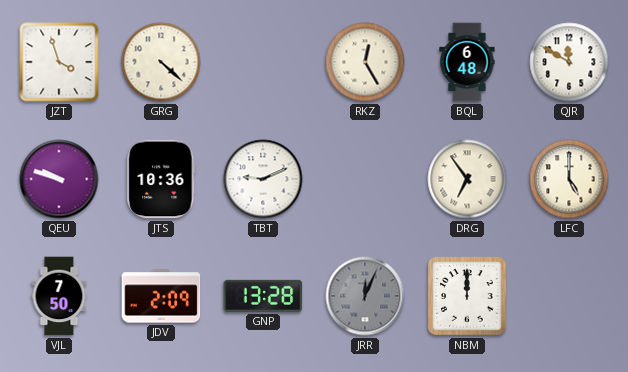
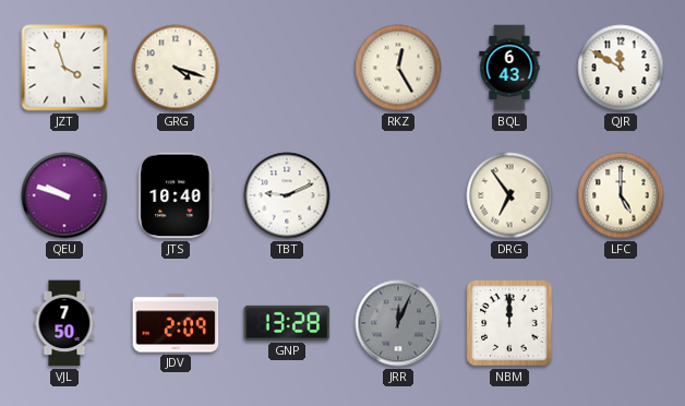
GRG: 4:22 -> 4:18 (176, 68)
BQL: 6:48 -> 6:43 (509, 68)
JTS: 10:36 -> 10:40 (176, 195)
